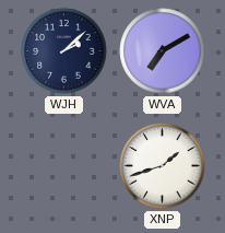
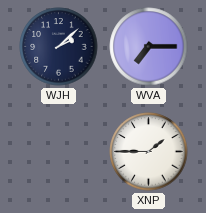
WVA: 7:10 -> 7:15 (149, 47)
XNP: 1:42 -> 1:45 (149, 152)
